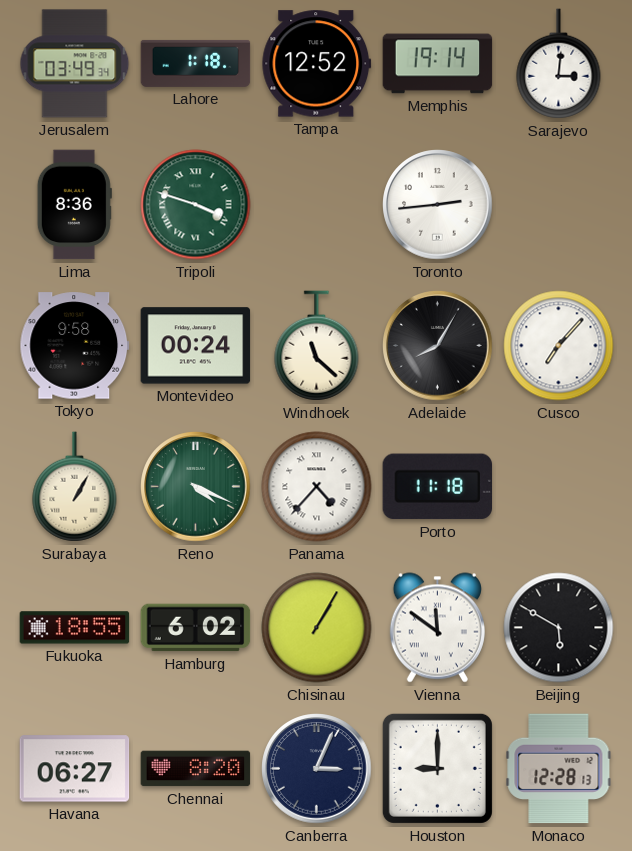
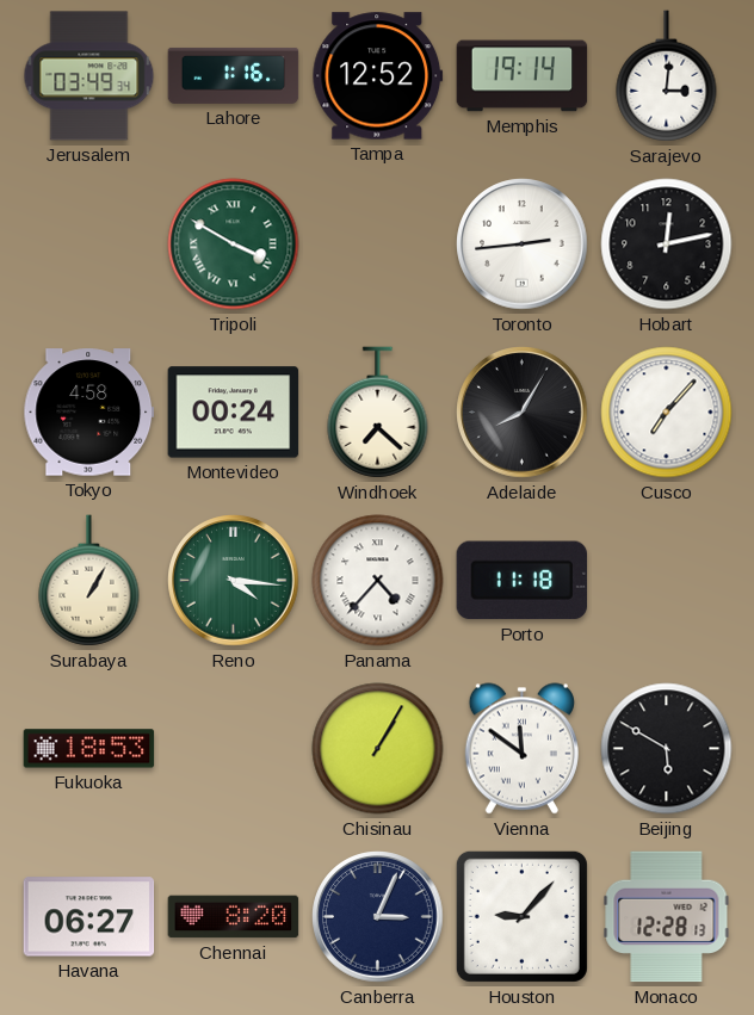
Lahore: 1:18 -> 1:16 (234, 75)
Lima: 8:36 -> none (74, 205)
Tripoli: 3:48 -> 3:50 (234, 245)
Hobart: none -> 12:13 (667, 245)
Tokyo: 9:58 -> 4:58 (89, 413)
Windhoek: 11:22 -> 7:22 (378, 413)
Reno: 4:19 -> 4:16 (234, 581)
Fukuoka: 18:55 -> 18:53 (89, 749)
Hamburg: 6:02 -> none (196, 628)
Houston: 9:00 -> 9:07 (521, 916)
